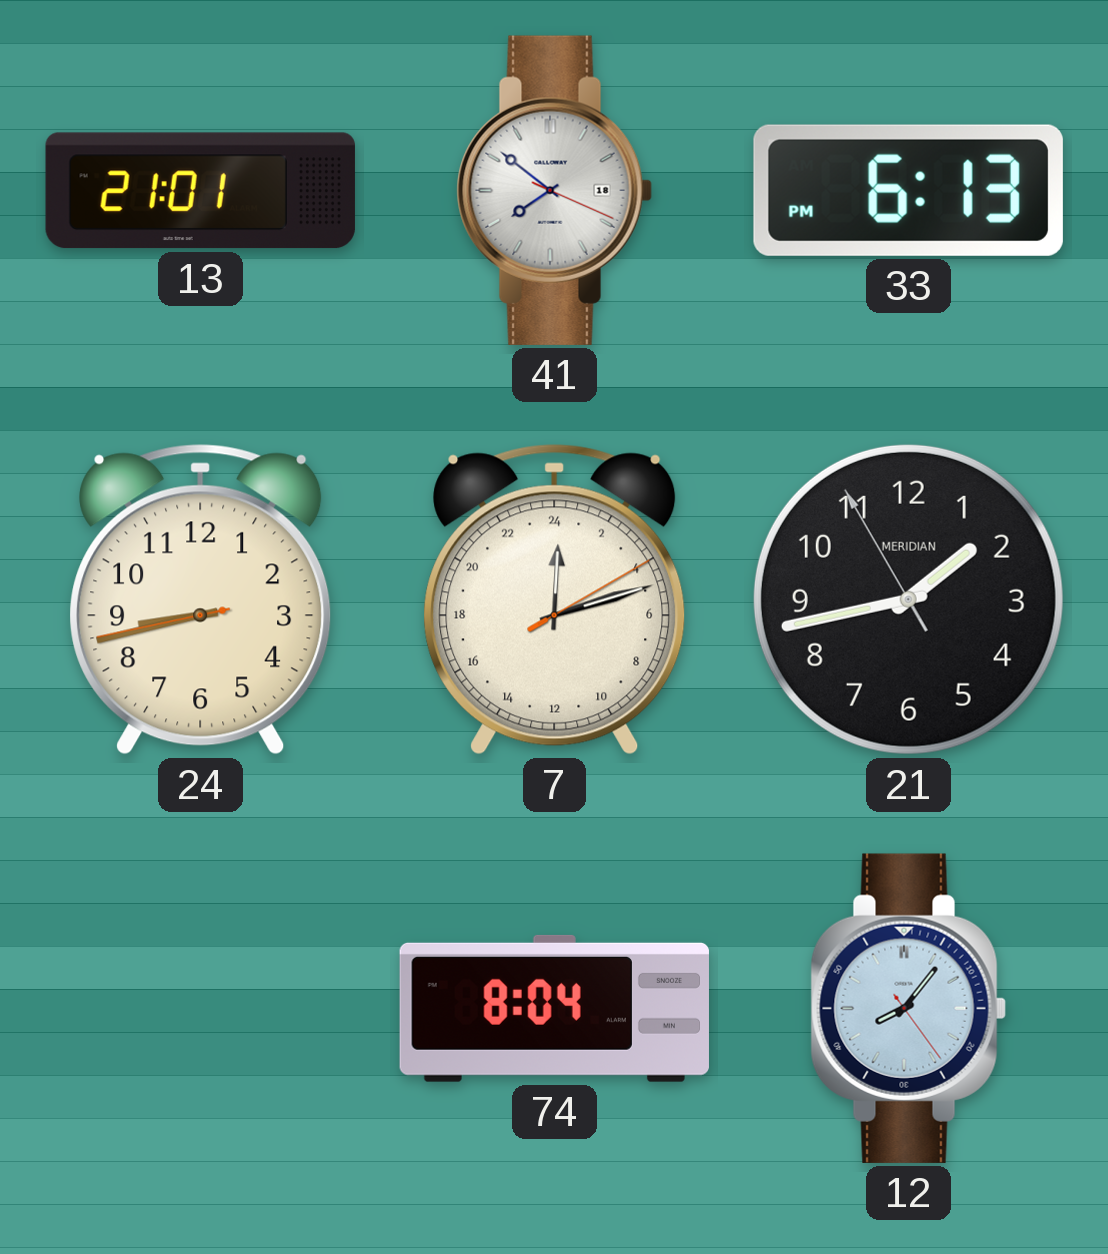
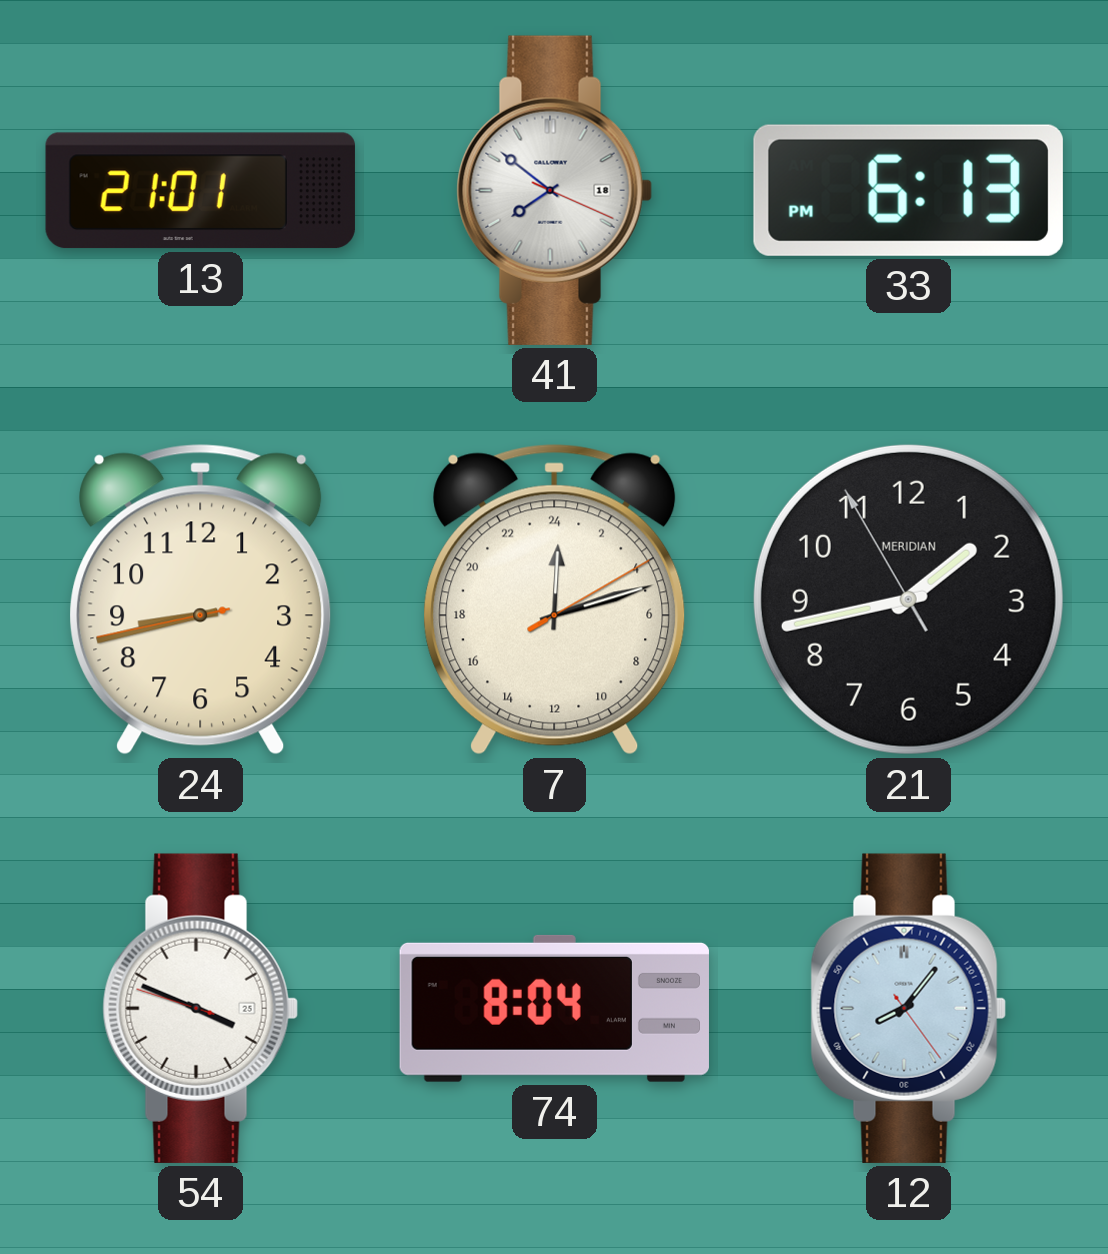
54: none -> 3:48 (200, 1008)
